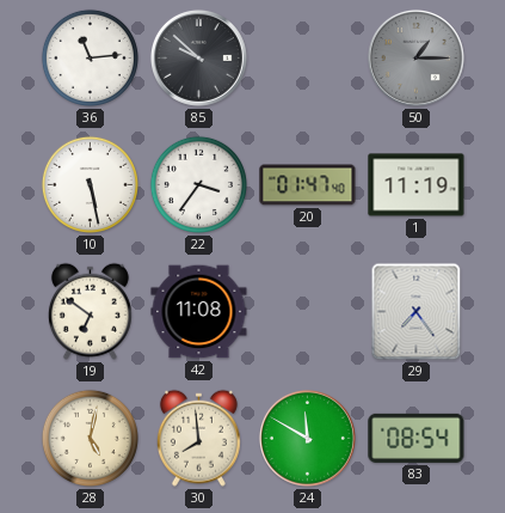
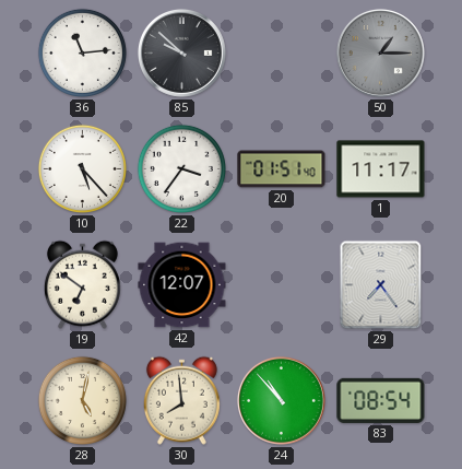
10: 5:28 -> 5:23 (82, 168)
20: 01:47 -> 01:51 (282, 169)
1: 11:19 -> 11:17 (381, 169)
42: 11:08 -> 12:07 (182, 285)
24: 11:50 -> 10:53 (281, 400)
